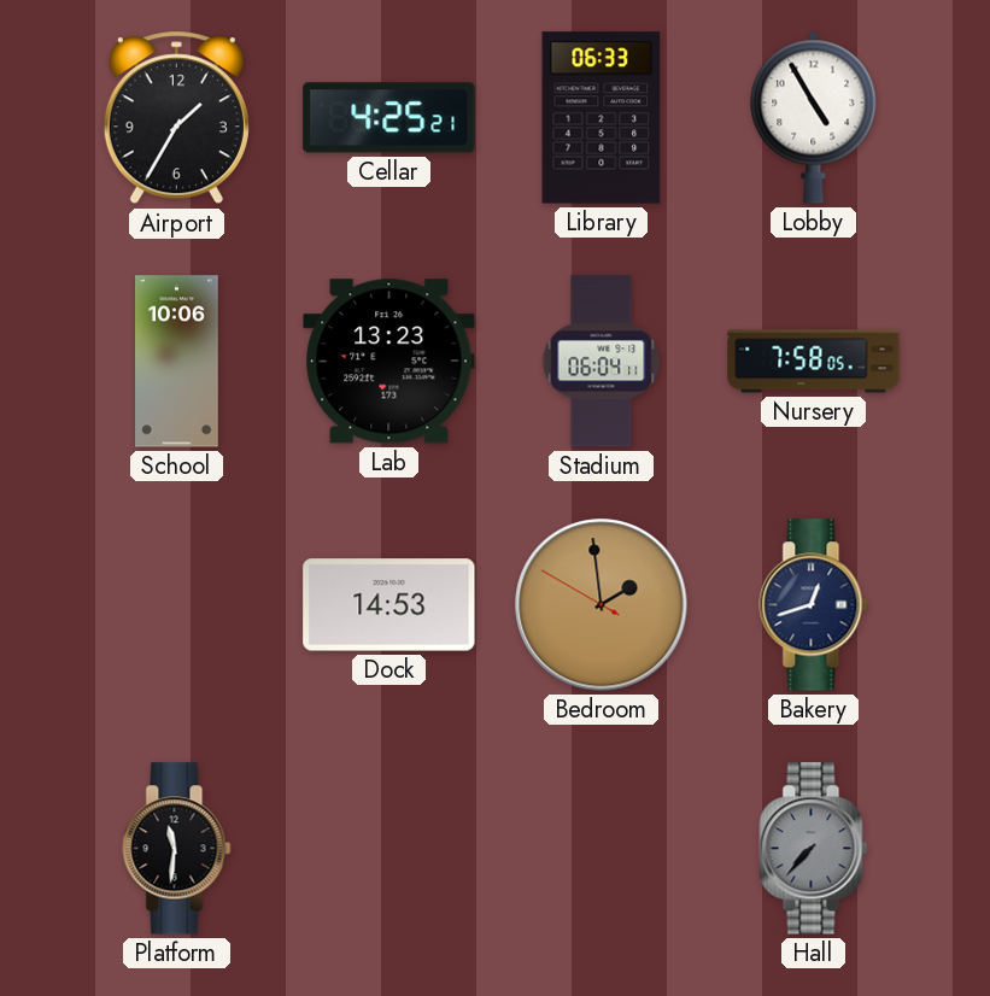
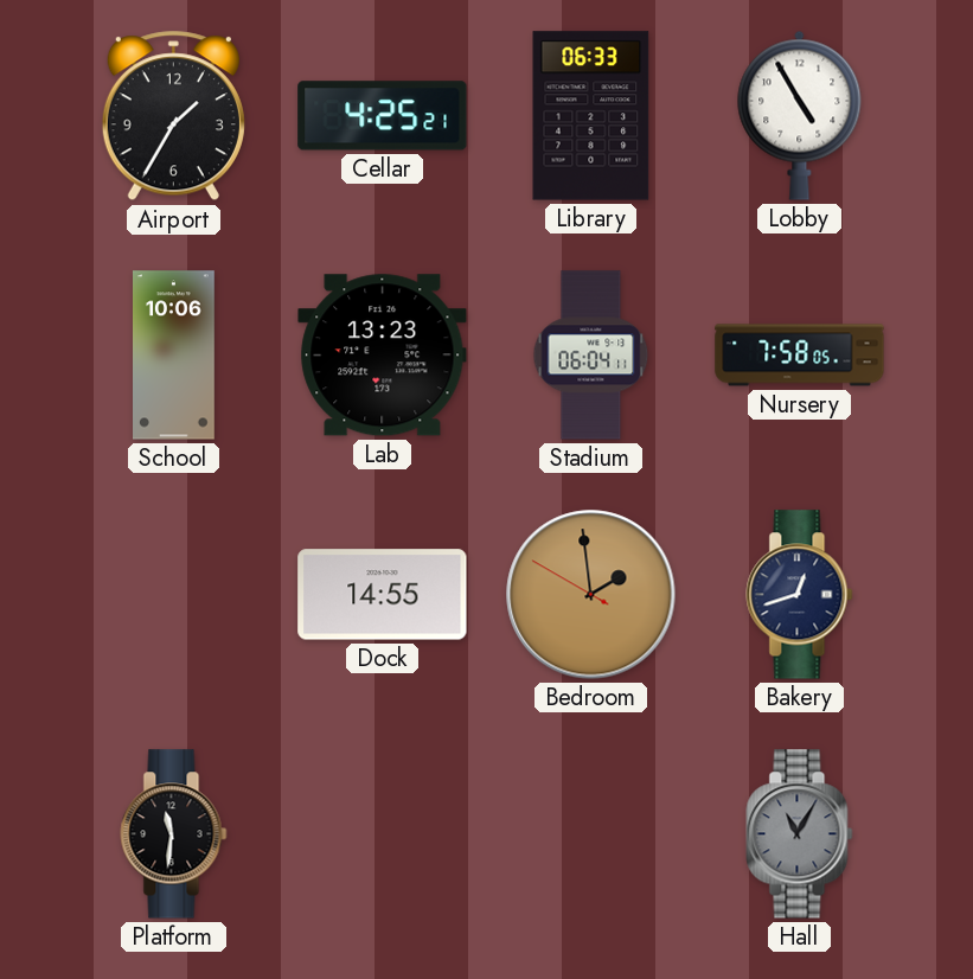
Dock: 14:53 -> 14:55 (383, 595)
Hall: 7:37 -> 11:05 (800, 834)
